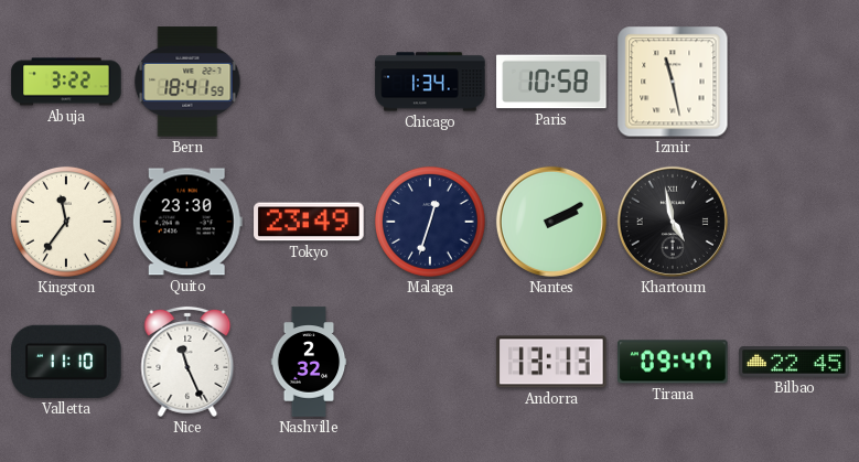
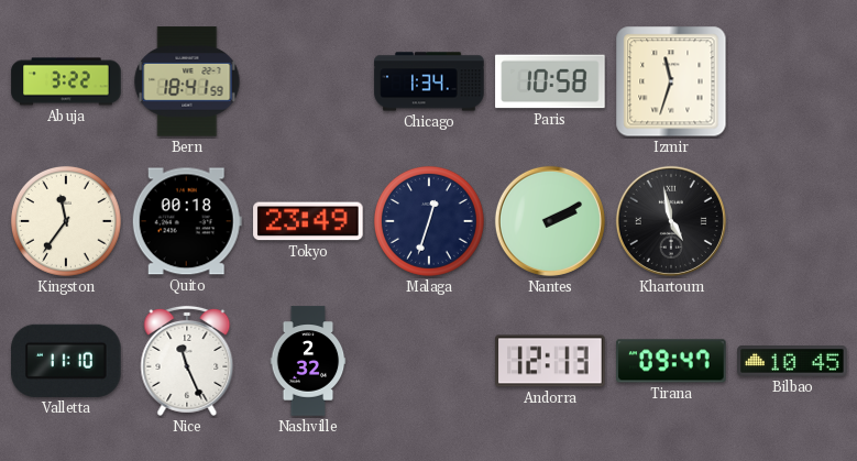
Izmir: 11:28 -> 11:33 (671, 81)
Quito: 23:30 -> 00:18 (187, 221)
Andorra: 13:13 -> 12:13 (550, 361)
Bilbao: 22:45 -> 10:45 (792, 361)
